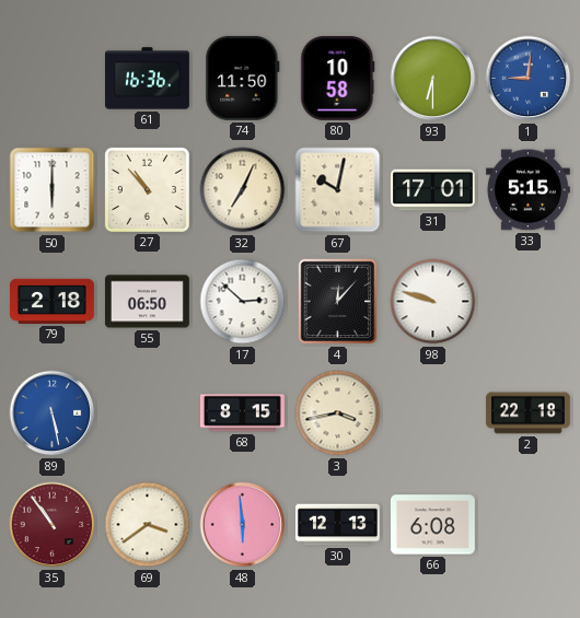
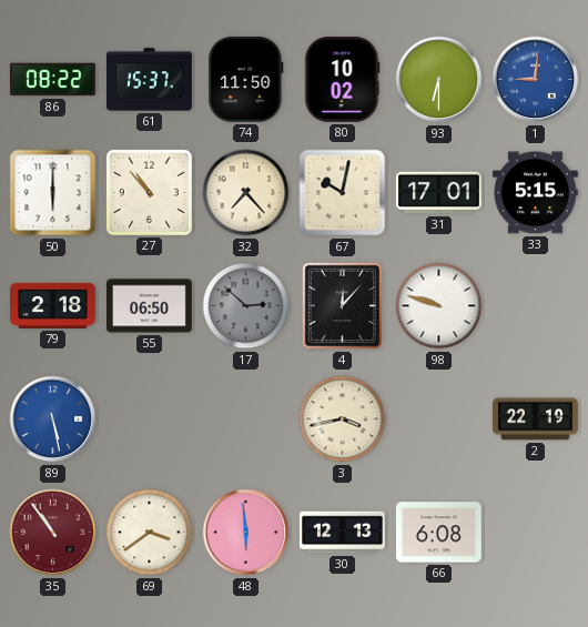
86: none -> 08:22 (52, 80)
61: 16:36 -> 15:37 (150, 80)
80: 10:58 -> 10:02 (343, 79)
32: 7:04 -> 7:23 (246, 193)
17 dial: white -> grey (246, 306)
68: 8:15 -> none (243, 413)
2: 22:18 -> 22:19 (535, 419)
